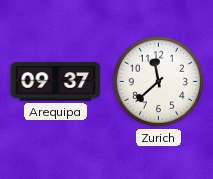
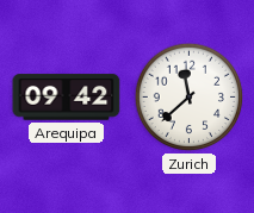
Arequipa: 09:37 -> 09:42 (67, 98)
